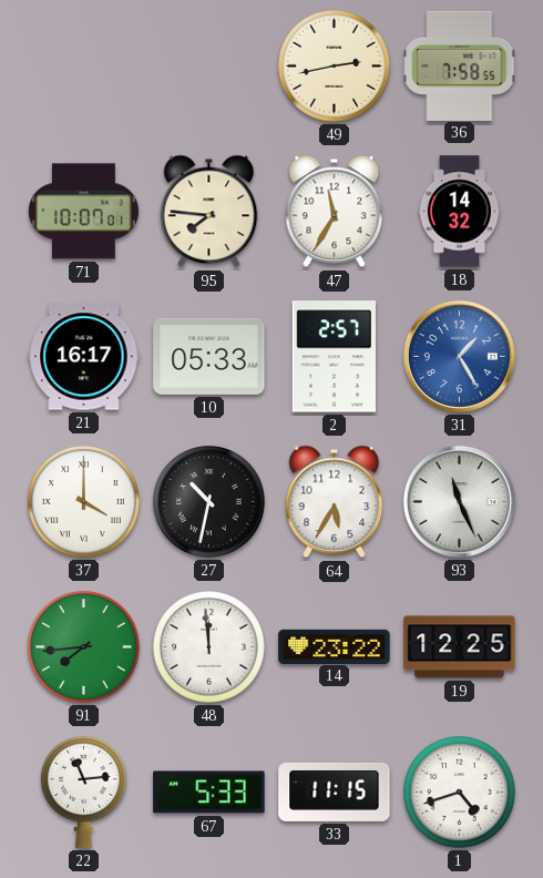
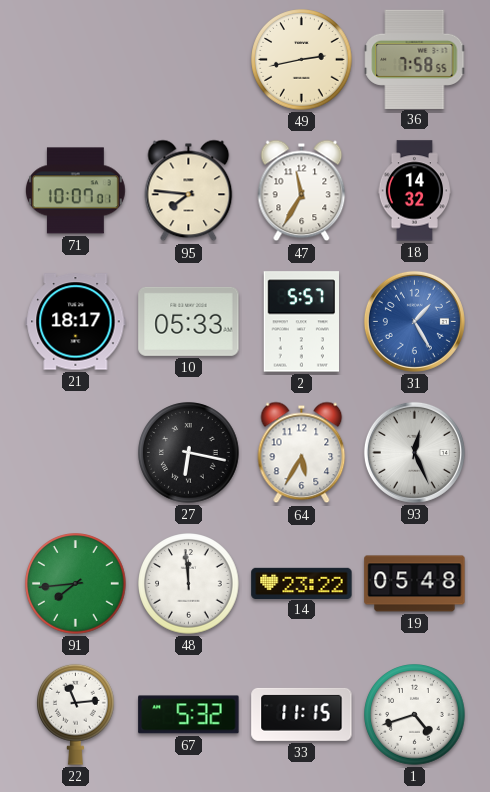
21: 16:17 -> 18:17 (76, 322)
2: 2:57 -> 5:57 (301, 322)
37: 4:00 -> none (84, 502)
27: 10:32 -> 6:17 (189, 453)
93: 11:26 -> 12:26 (414, 452)
19: 12:25 -> 05:48 (415, 584)
67: 5:33 -> 5:32 (189, 715)
